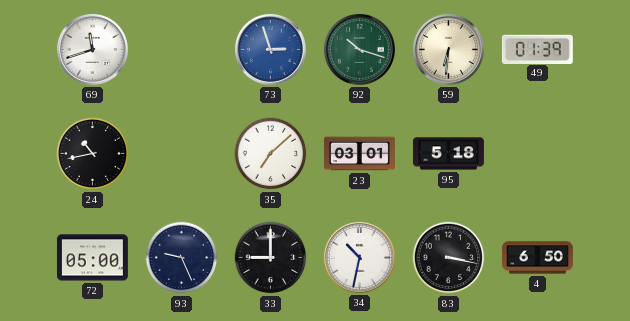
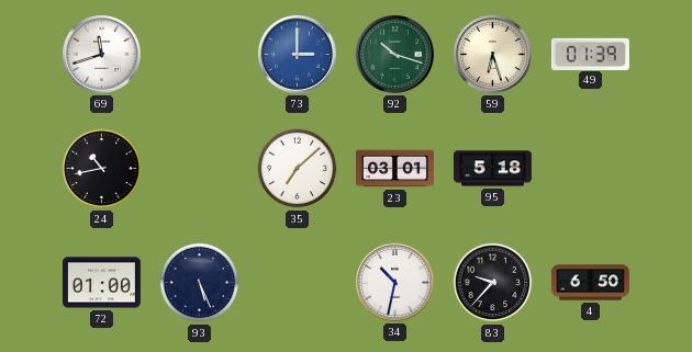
73: 2:57 -> 3:00 (297, 54)
59: 6:31 -> 6:27 (492, 54)
72: 05:00 -> 01:00 (101, 283)
93: 9:26 -> 5:26 (200, 283)
33: 9:00 -> none (271, 258)
83: 3:17 -> 9:37 (493, 283)
